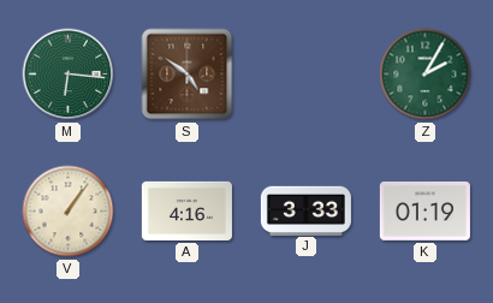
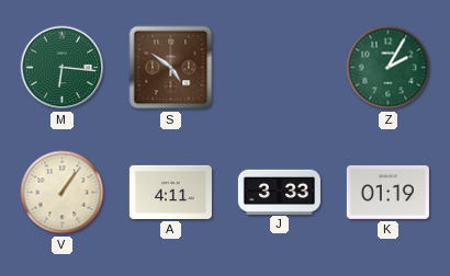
A: 4:16 -> 4:11 (170, 192)
